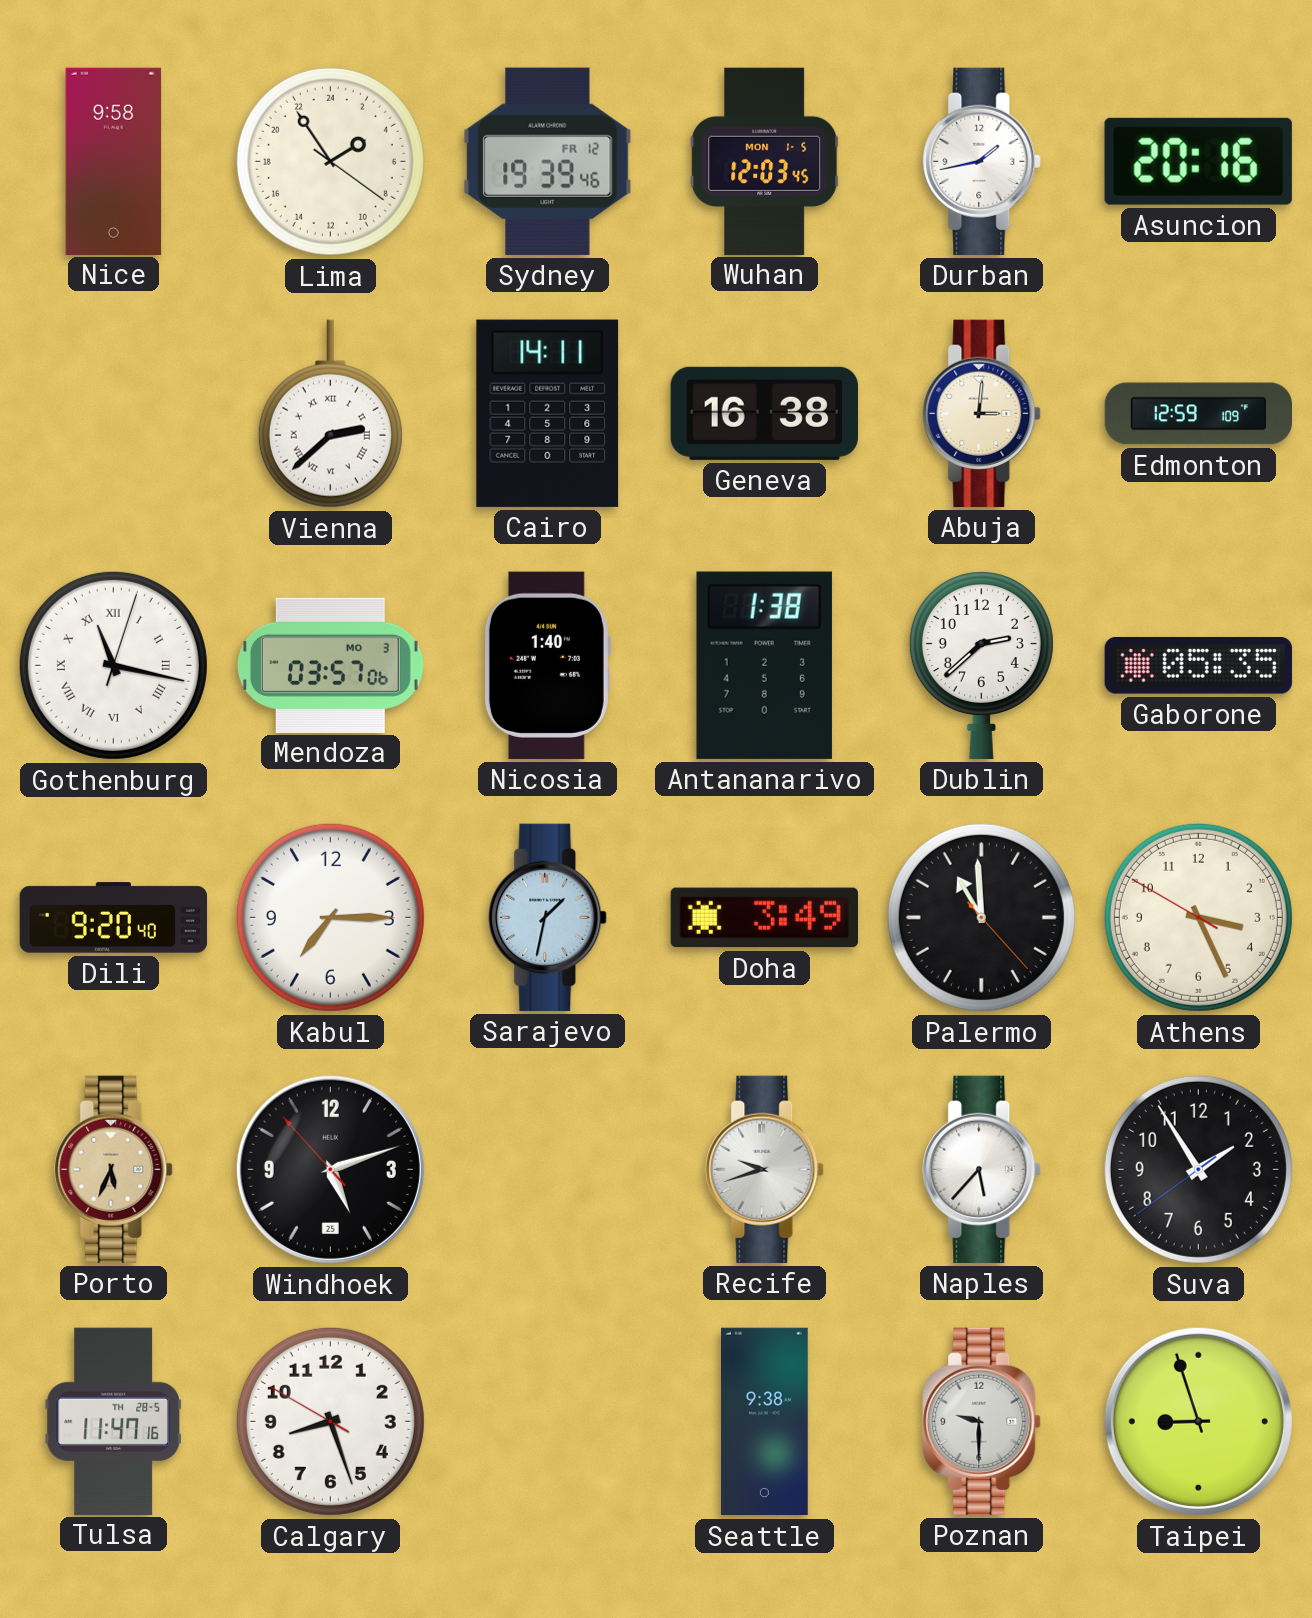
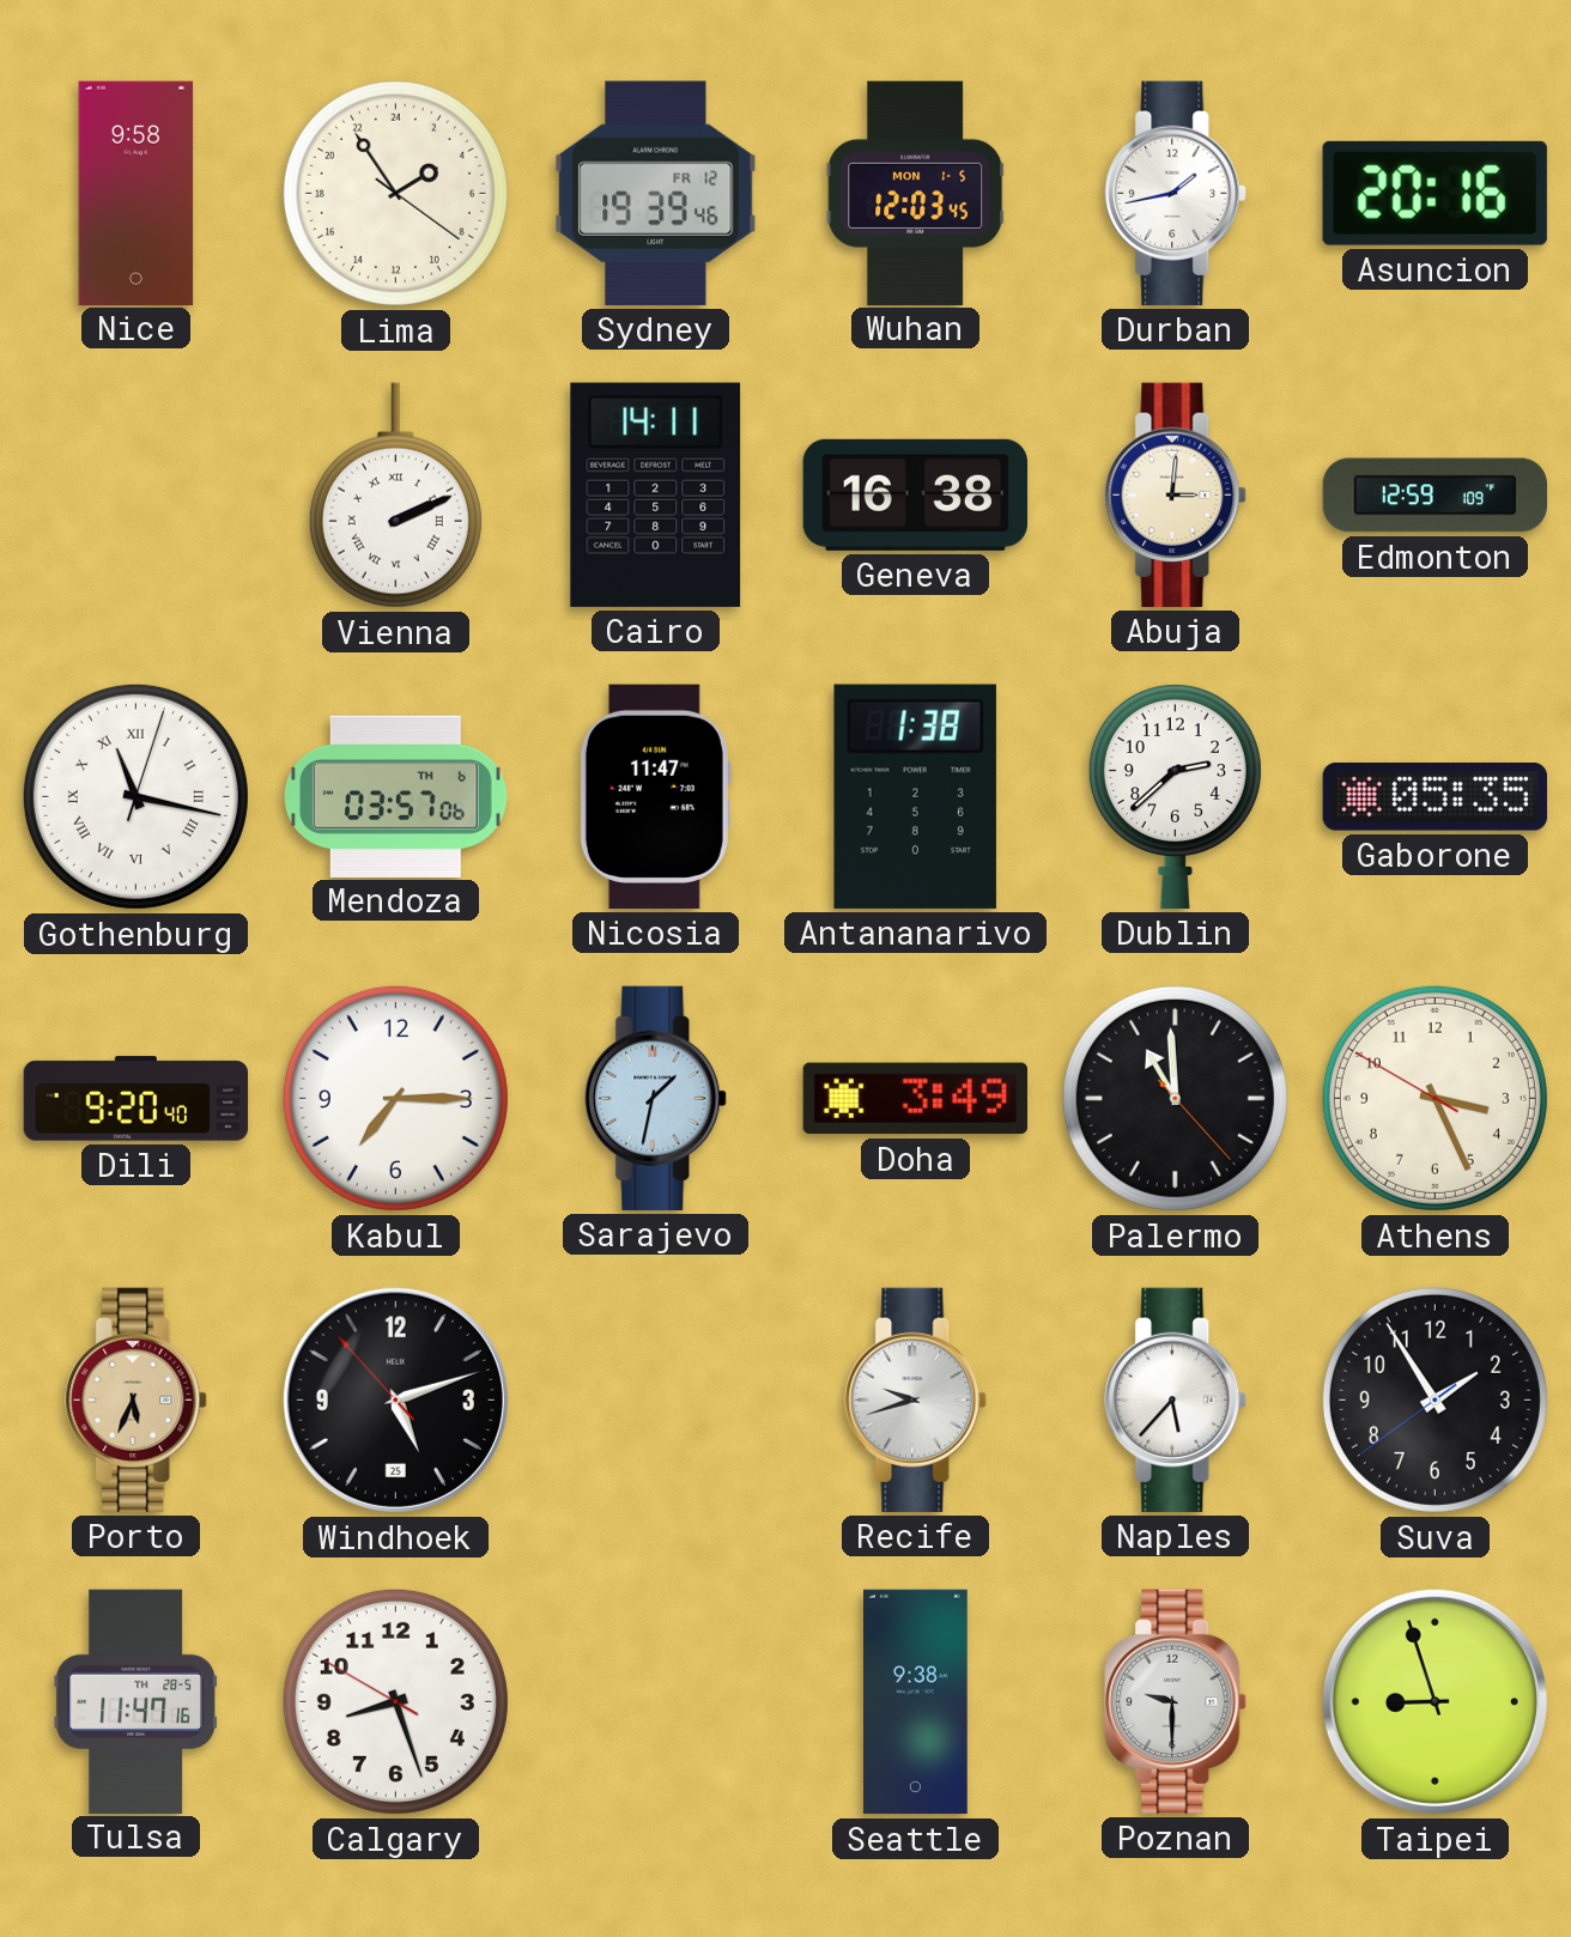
Vienna: 2:38 -> 2:11 (395, 496)
Mendoza date: MO 3 -> TH 6 (395, 796)
Nicosia: 1:40 -> 11:47 (655, 796)
